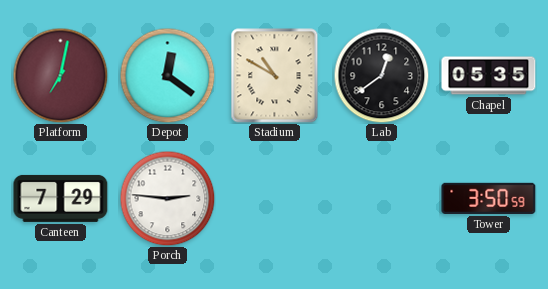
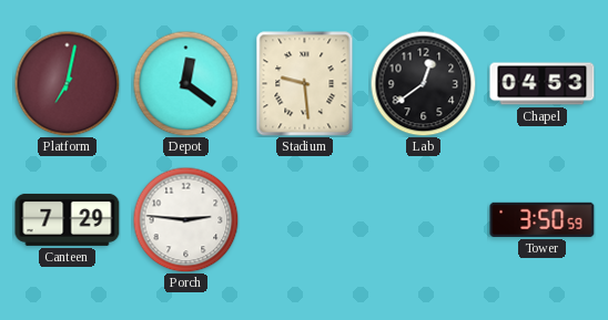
Stadium: 10:50 -> 9:29 (305, 84)
Chapel: 05:35 -> 04:53 (543, 84)
